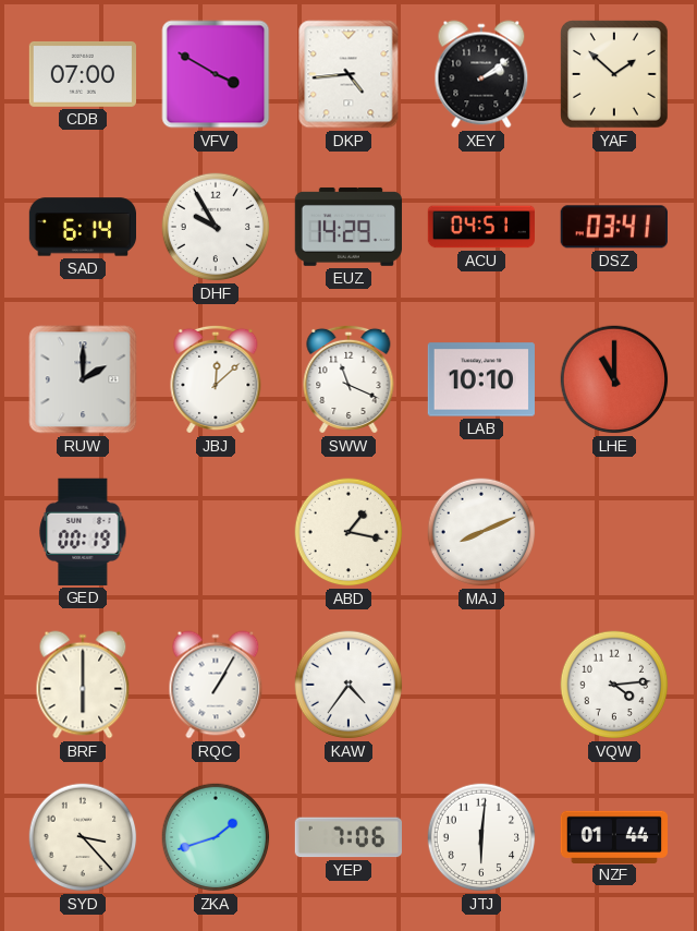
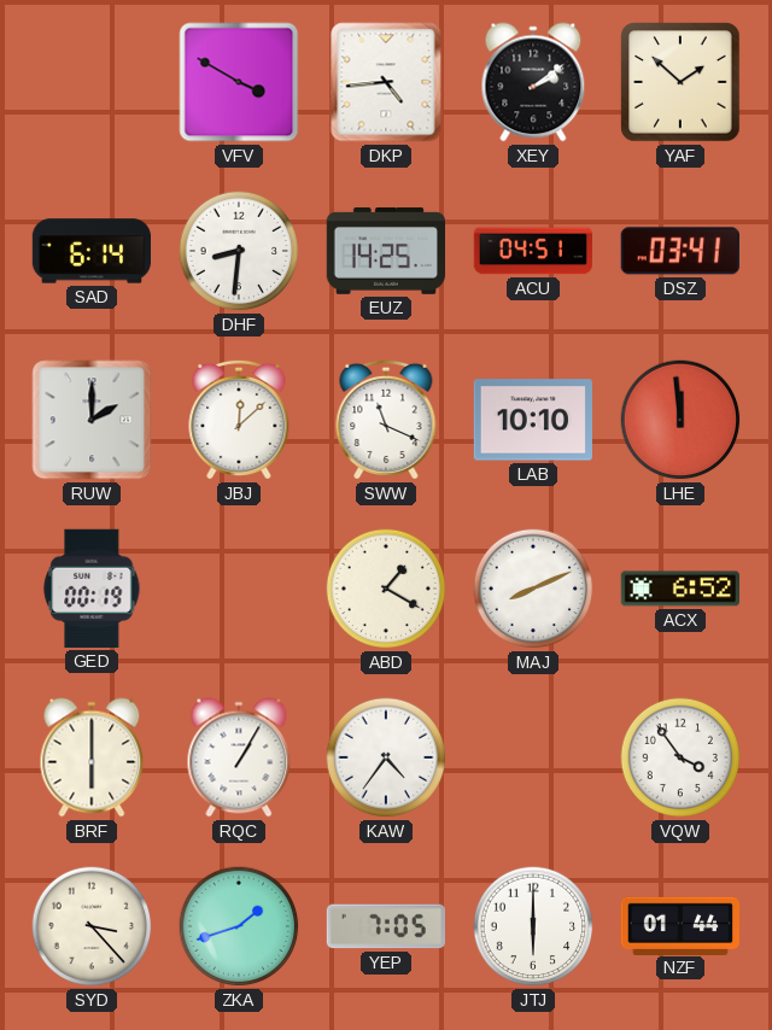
CDB: 07:00 -> none (82, 74)
DHF: 9:55 -> 8:31 (239, 251)
EUZ: 14:29 -> 14:25 (385, 251)
LHE: 11:00 -> 11:59 (680, 420)
ABD: 1:17 -> 1:20 (386, 589)
ACX: none -> 6:52 (679, 589)
VQW: 4:14 -> 3:54 (680, 757)
YEP: 7:06 -> 7:05 (385, 926)
JTJ: 6:01 -> 6:00 (533, 926)
